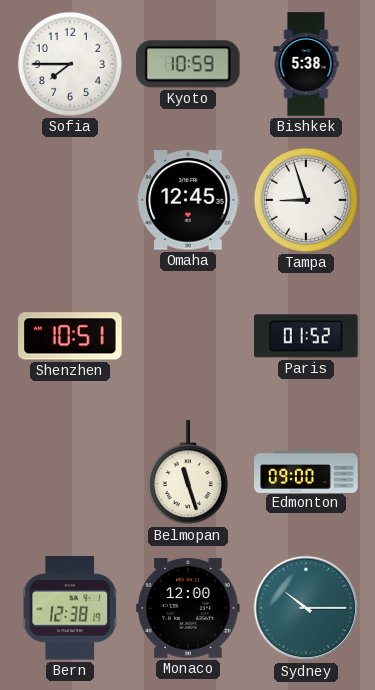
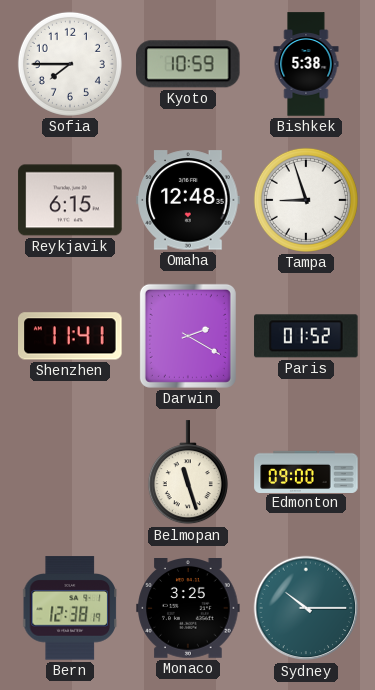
Reykjavik: none -> 6:15 (70, 200)
Omaha: 12:45 -> 12:48 (188, 200)
Shenzhen: 10:51 -> 11:41 (70, 336)
Darwin: none -> 2:20 (188, 336)
Monaco: 12:00 -> 3:25 (188, 609)
